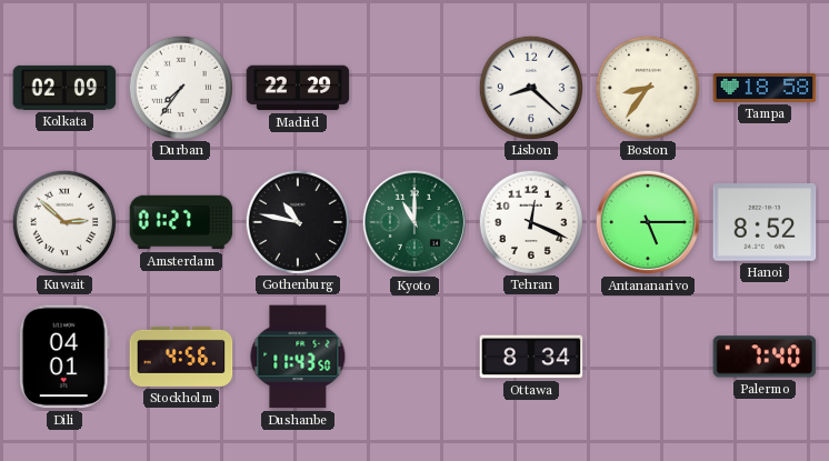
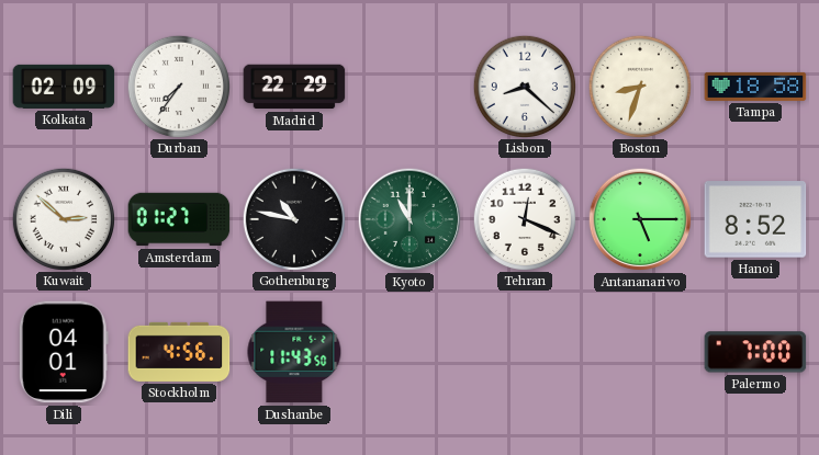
Boston: 8:36 -> 8:33 (639, 86)
Ottawa: 8:34 -> none (531, 357)
Palermo: 7:40 -> 7:00 (755, 352)
